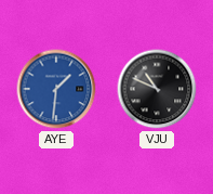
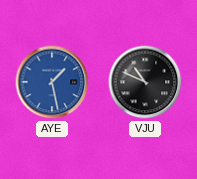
AYE: 1:31 -> 1:28 (52, 82)
